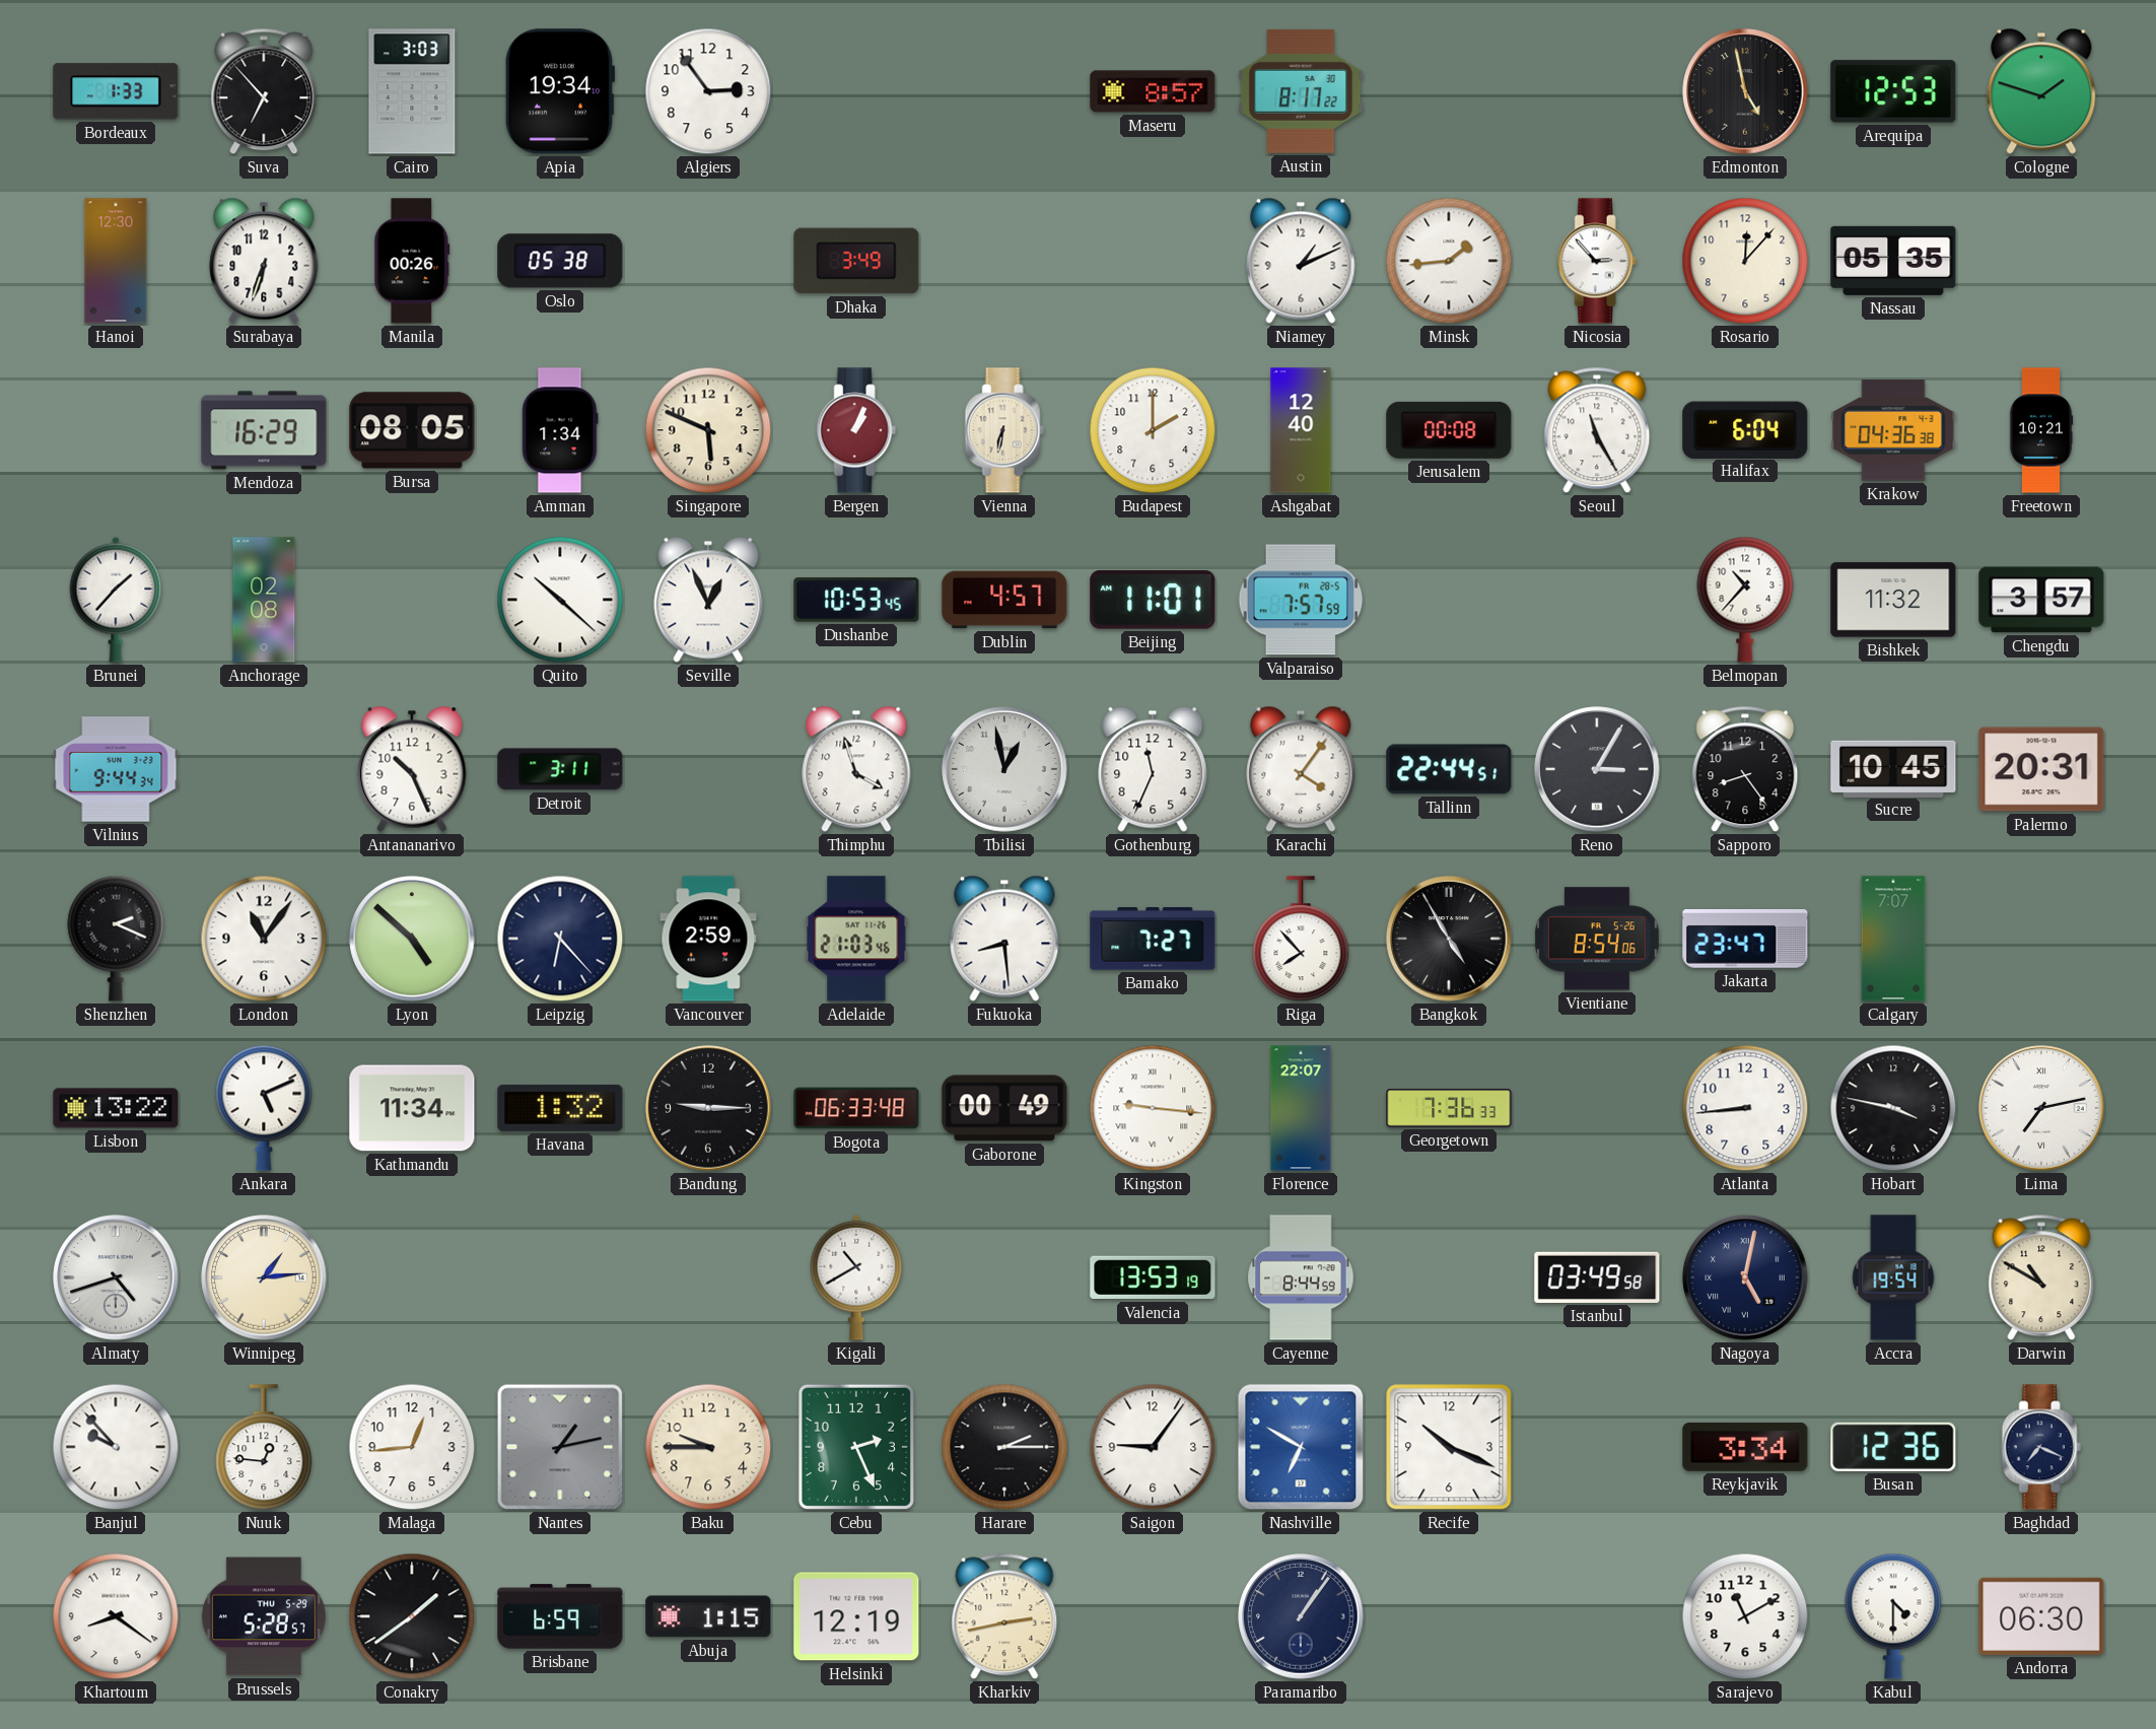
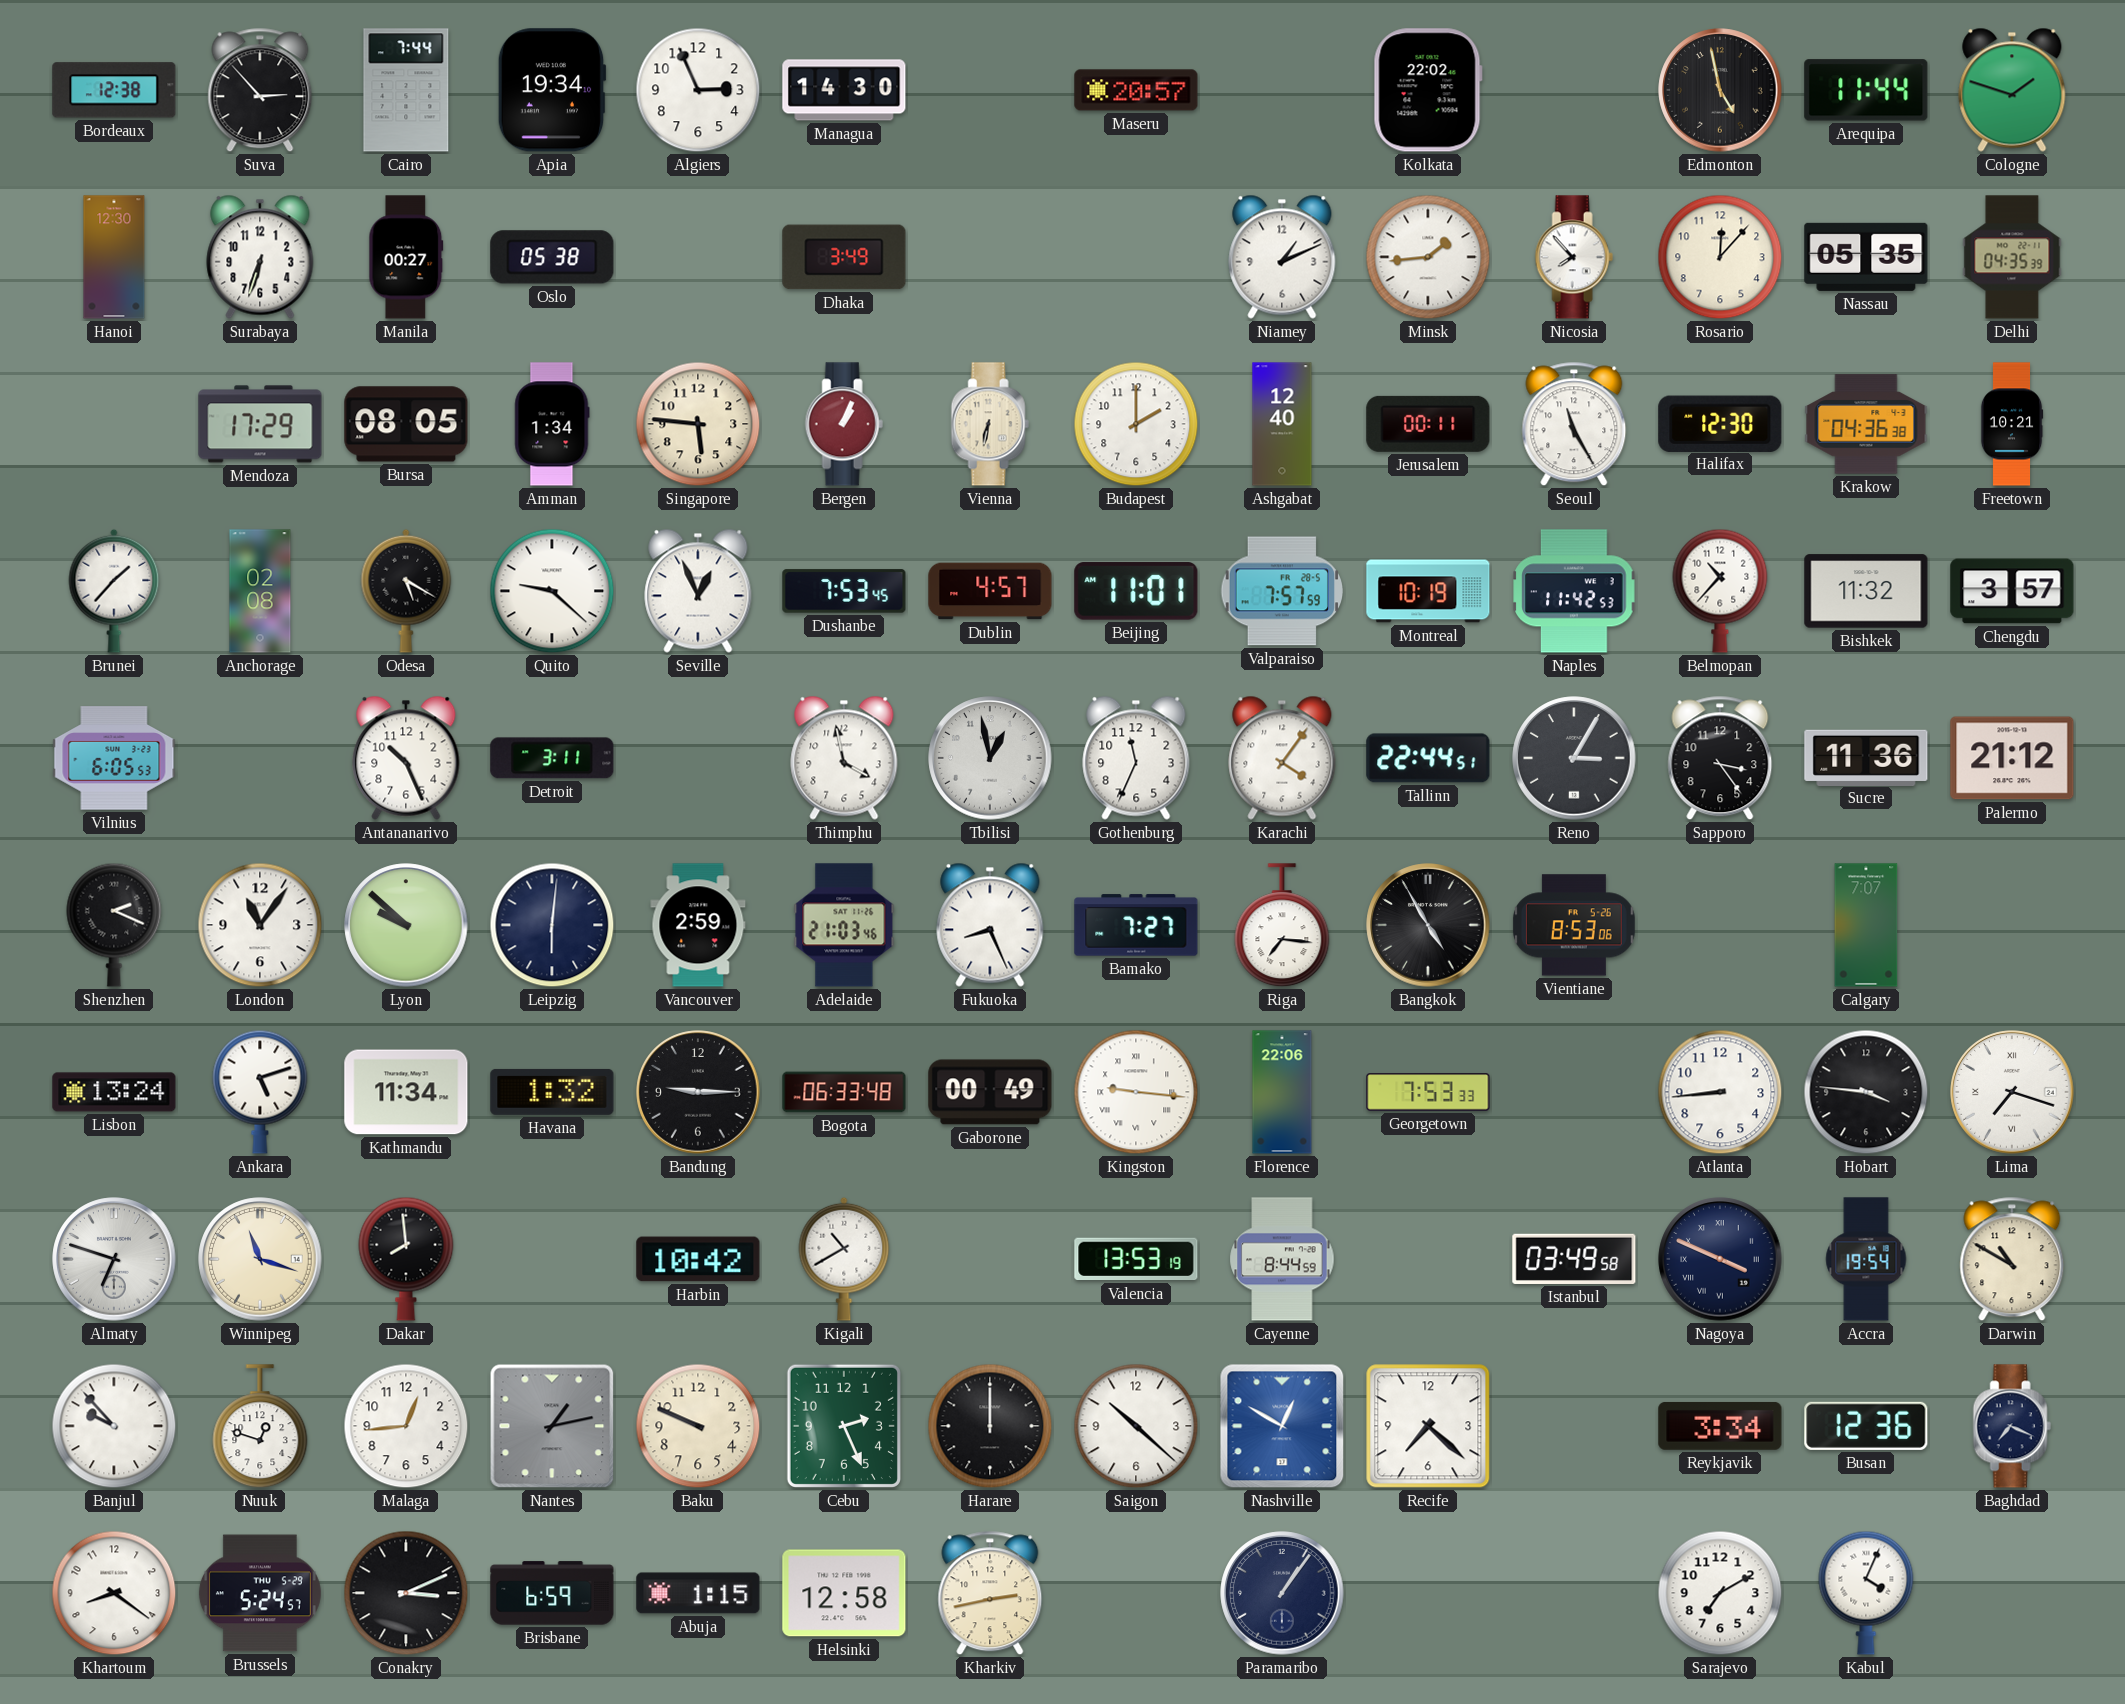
Bordeaux: 1:33 -> 12:38 (114, 90)
Suva: 6:53 -> 2:53 (260, 90)
Cairo: 3:03 -> 7:44 (406, 90)
Algiers: 2:54 -> 2:56 (698, 90)
Managua: none -> 14:30 (844, 90)
Maseru: 8:57 -> 20:57 (1136, 90)
Austin: 8:17 -> none (1301, 91)
Kolkata: none -> 22:02 (1428, 90)
Arequipa: 12:53 -> 11:44 (1866, 90)
Manila: 00:26 -> 00:27 (406, 257)
Nicosia: 2:53 -> 7:53 (1574, 257)
Delhi: none -> 04:35 (2012, 257)
Mendoza: 16:29 -> 17:29 (260, 424)
Singapore: 5:49 -> 5:46 (698, 424)
Jerusalem: 00:08 -> 00:11 (1428, 424)
Halifax: 6:04 -> 12:30 (1720, 423)
Odesa: none -> 5:20 (406, 591)
Quito: 10:22 -> 9:22 (552, 591)
Dushanbe: 10:53 -> 7:53 (844, 591)
Montreal: none -> 10:19 (1428, 591)
Naples: none -> 11:42 (1574, 591)
Vilnius: 9:44 -> 6:05 (114, 758)
Thimphu: 3:57 -> 3:58 (844, 758)
Sapporo: 8:24 -> 3:24 (1720, 758)
Sucre: 10:45 -> 11:36 (1866, 757)
Palermo: 20:31 -> 21:12 (2012, 758)
Lyon: 4:52 -> 9:52 (406, 925)
Leipzig: 6:23 -> 6:01 (552, 925)
Fukuoka: 8:29 -> 8:26 (990, 925)
Riga: 7:53 -> 7:16 (1282, 926)
Vientiane: 8:54 -> 8:53 (1574, 925)
Jakarta: 23:47 -> none (1745, 939)
Lisbon: 13:22 -> 13:24 (114, 1092)
Ankara: 5:11 -> 5:12 (260, 1092)
Florence: 22:07 -> 22:06 (1282, 1092)
Georgetown: 7:36 -> 7:53 (1428, 1092)
Hobart: 3:47 -> 3:46 (1866, 1092)
Lima: 7:13 -> 7:18 (2012, 1092)
Almaty: 4:42 -> 6:48 (114, 1259)
Winnipeg: 1:14 -> 11:18 (260, 1259)
Dakar: none -> 7:59 (406, 1259)
Harbin: none -> 10:42 (698, 1259)
Nagoya: 5:02 -> 3:49 (1720, 1259)
Nuuk: 12:46 -> 12:48 (260, 1427)
Baku: 9:45 -> 9:49 (698, 1426)
Harare: 2:15 -> 12:00 (990, 1426)
Saigon: 9:06 -> 10:22 (1136, 1426)
Nashville: 6:50 -> 12:50 (1282, 1426)
Recife: 10:19 -> 7:22 (1428, 1426)
Brussels: 5:28 -> 5:24 (260, 1593)
Conakry: 1:39 -> 3:11 (406, 1593)
Helsinki: 12:19 -> 12:58 (844, 1593)
Sarajevo: 11:10 -> 7:10 (1720, 1593)
Kabul: 4:30 -> 4:04 (1866, 1593)
Andorra: 06:30 -> none (2041, 1616)
